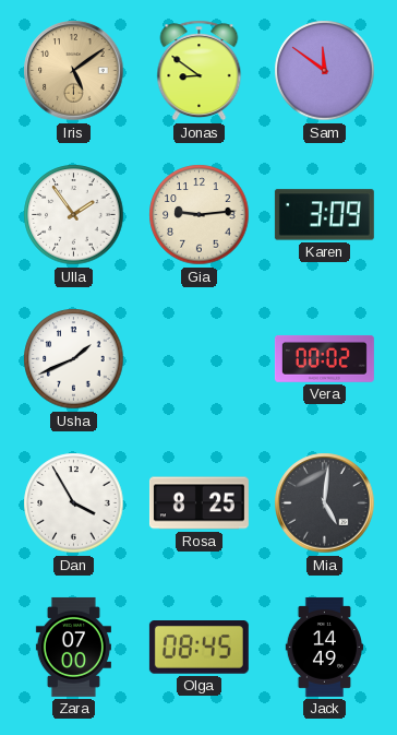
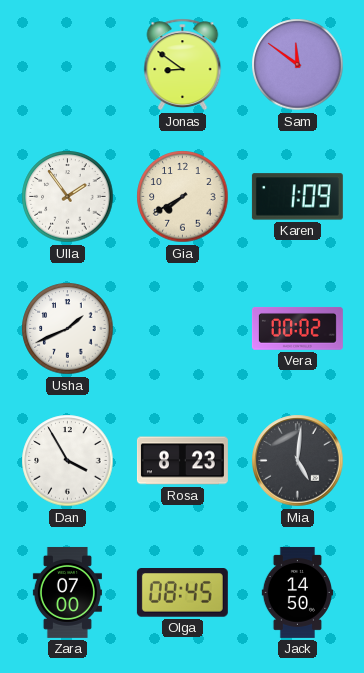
Iris: 5:09 -> none (74, 71)
Gia: 9:14 -> 7:40 (183, 197)
Karen: 3:09 -> 1:09 (297, 197)
Rosa: 8:25 -> 8:23 (182, 461)
Jack: 14:49 -> 14:50 (298, 592)
